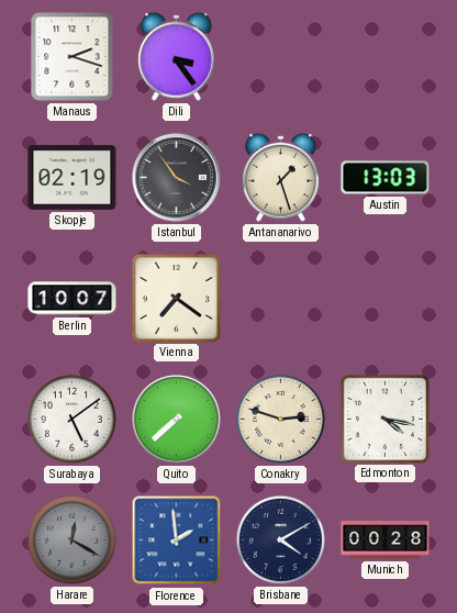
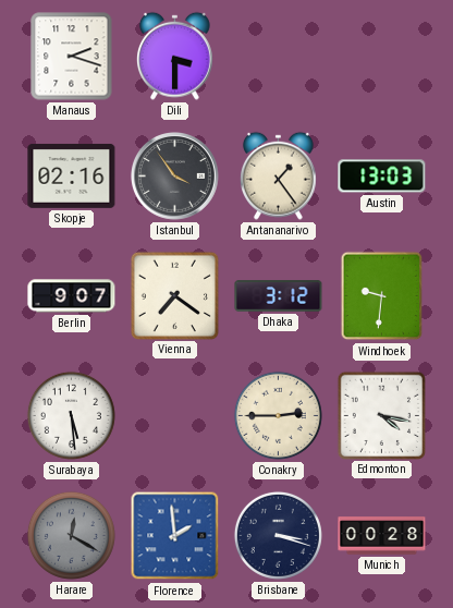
Dili: 3:24 -> 3:30 (174, 56)
Skopje: 02:19 -> 02:16 (72, 175)
Antananarivo: 1:27 -> 1:24 (278, 175)
Berlin: 10:07 -> 9:07 (72, 296)
Dhaka: none -> 3:12 (279, 296)
Windhoek: none -> 9:31 (382, 296)
Surabaya: 5:09 -> 5:29 (71, 415)
Quito: 7:38 -> none (177, 420)
Conakry: 2:48 -> 2:45 (278, 415)
Brisbane: 4:10 -> 3:18 (278, 535)
